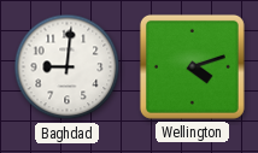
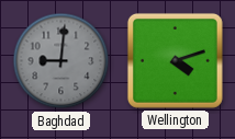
Baghdad dial: white -> grey (61, 61)
